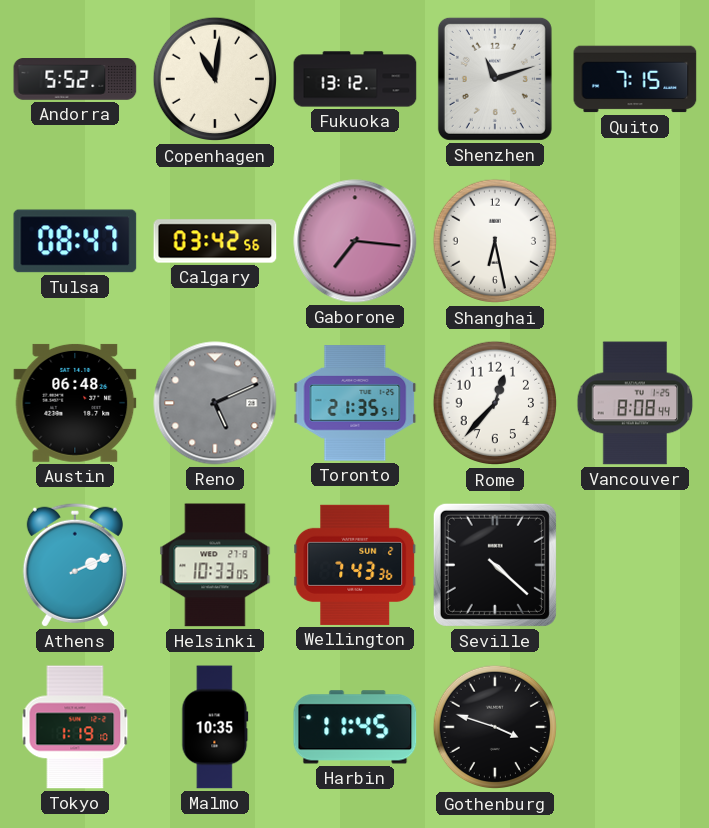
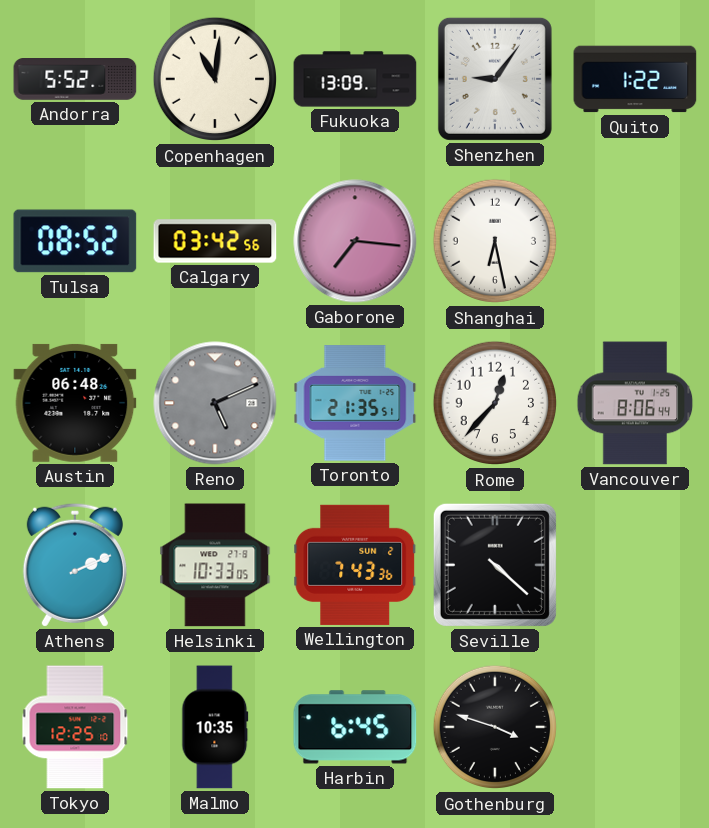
Fukuoka: 13:12 -> 13:09 (355, 79)
Shenzhen: 11:12 -> 9:06 (495, 79)
Quito: 7:15 -> 1:22 (635, 79)
Tulsa: 08:47 -> 08:52 (75, 241)
Vancouver: 8:08 -> 8:06 (635, 403)
Tokyo: 1:19 -> 12:25 (75, 727)
Harbin: 11:45 -> 6:45 (355, 727)
